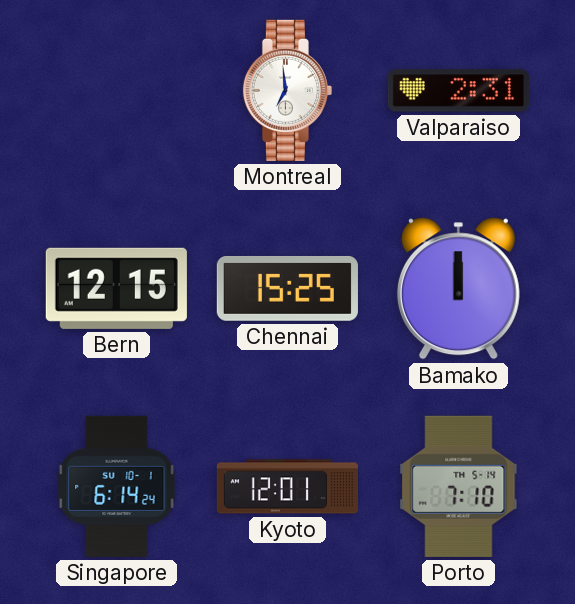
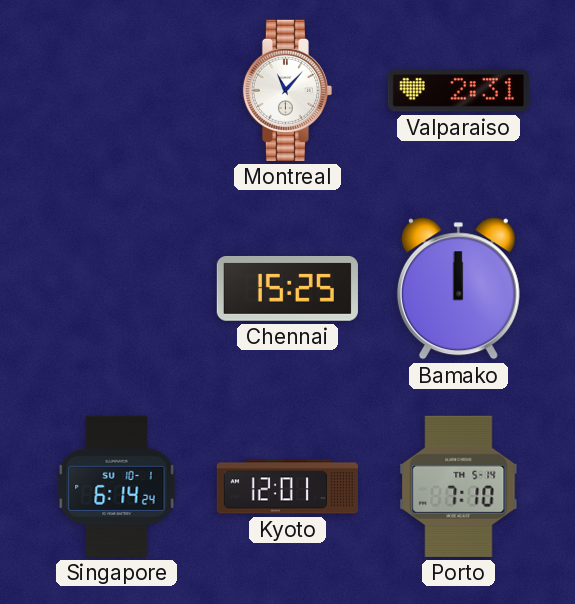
Montreal: 6:59 -> 11:07 (287, 90)
Bern: 12:15 -> none (116, 288)
